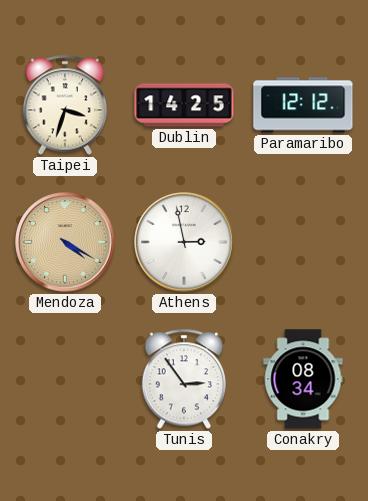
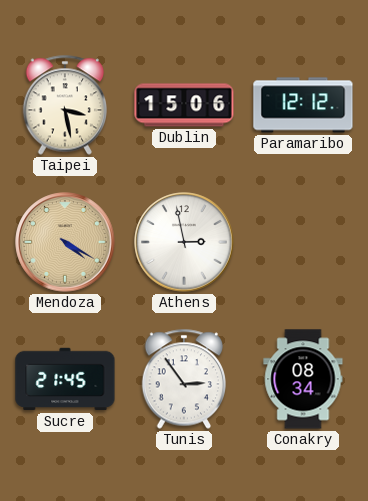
Taipei: 3:33 -> 3:28 (64, 105)
Dublin: 14:25 -> 15:06 (184, 105)
Sucre: none -> 21:45 (65, 379)
